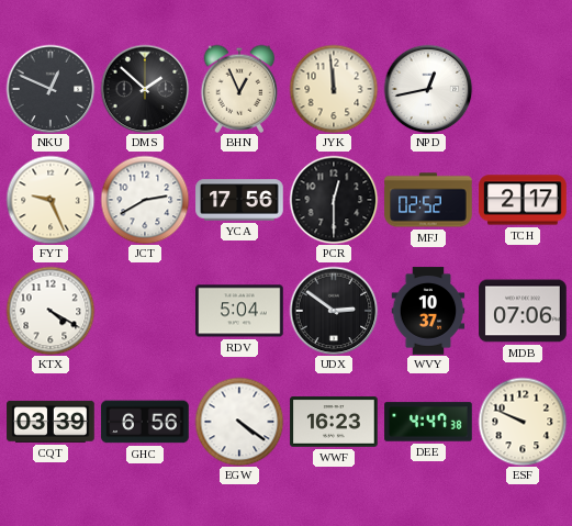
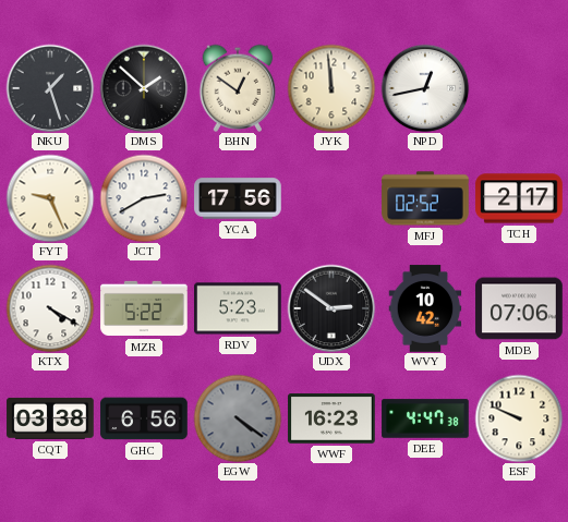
NKU: 12:49 -> 1:27 (50, 88)
BHN: 12:56 -> 12:51 (238, 88)
PCR: 12:30 -> none (334, 200)
MZR: none -> 5:22 (144, 308)
RDV: 5:04 -> 5:23 (238, 308)
WVY: 10:37 -> 10:42 (425, 308)
CQT: 03:39 -> 03:38 (50, 418)
EGW dial: white -> grey (238, 418)
